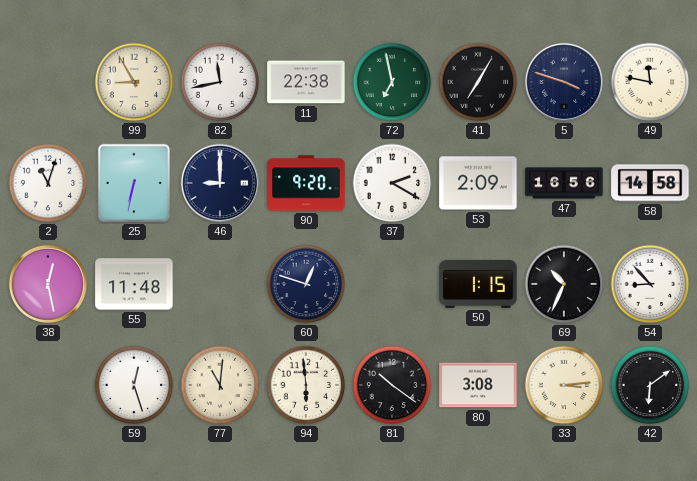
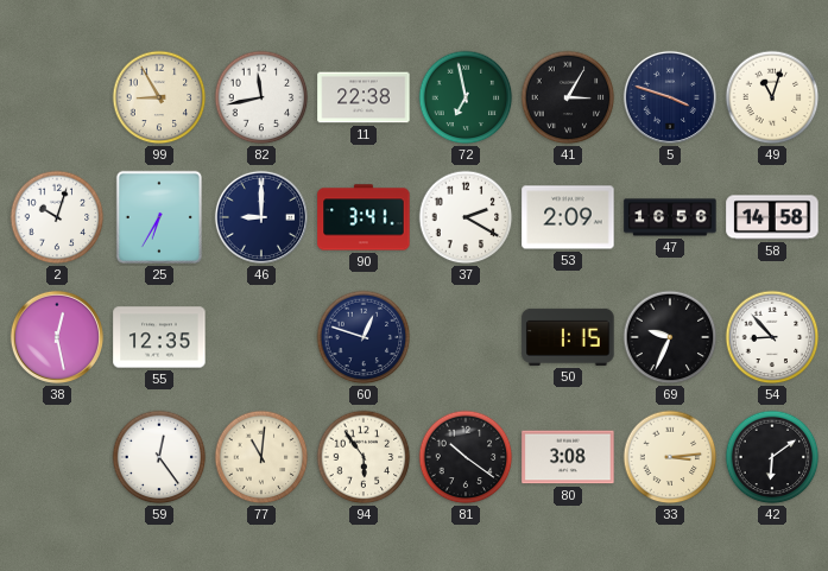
41: 7:05 -> 3:05 (568, 97)
49: 11:47 -> 11:03 (772, 97)
2: 11:03 -> 10:03 (57, 217)
25: 6:32 -> 6:35 (158, 217)
90: 9:20 -> 3:41 (364, 217)
55: 11:48 -> 12:35 (159, 337)
69: 10:34 -> 9:34 (670, 337)
59: 12:27 -> 12:24 (159, 457)
94: 5:59 -> 5:54 (364, 457)
